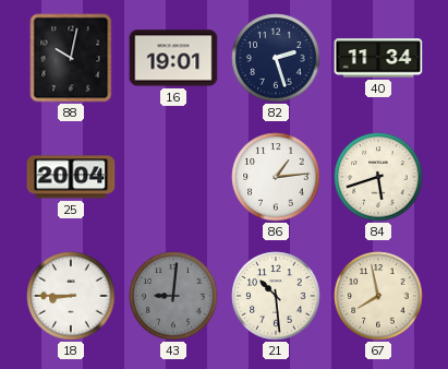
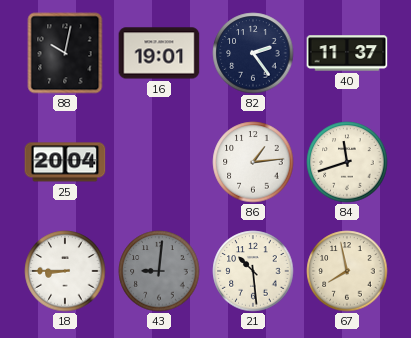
82: 2:27 -> 2:24 (253, 53)
40: 11:34 -> 11:37 (347, 53)
84: 5:42 -> 11:42 (347, 162)
